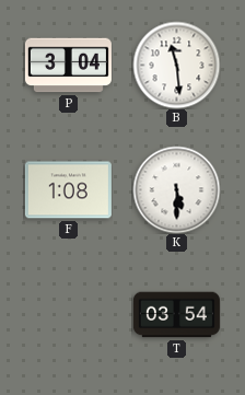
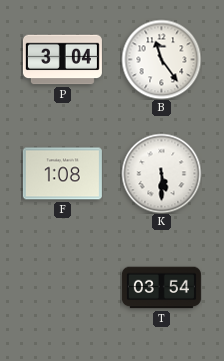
B: 11:29 -> 11:24 (161, 59)
